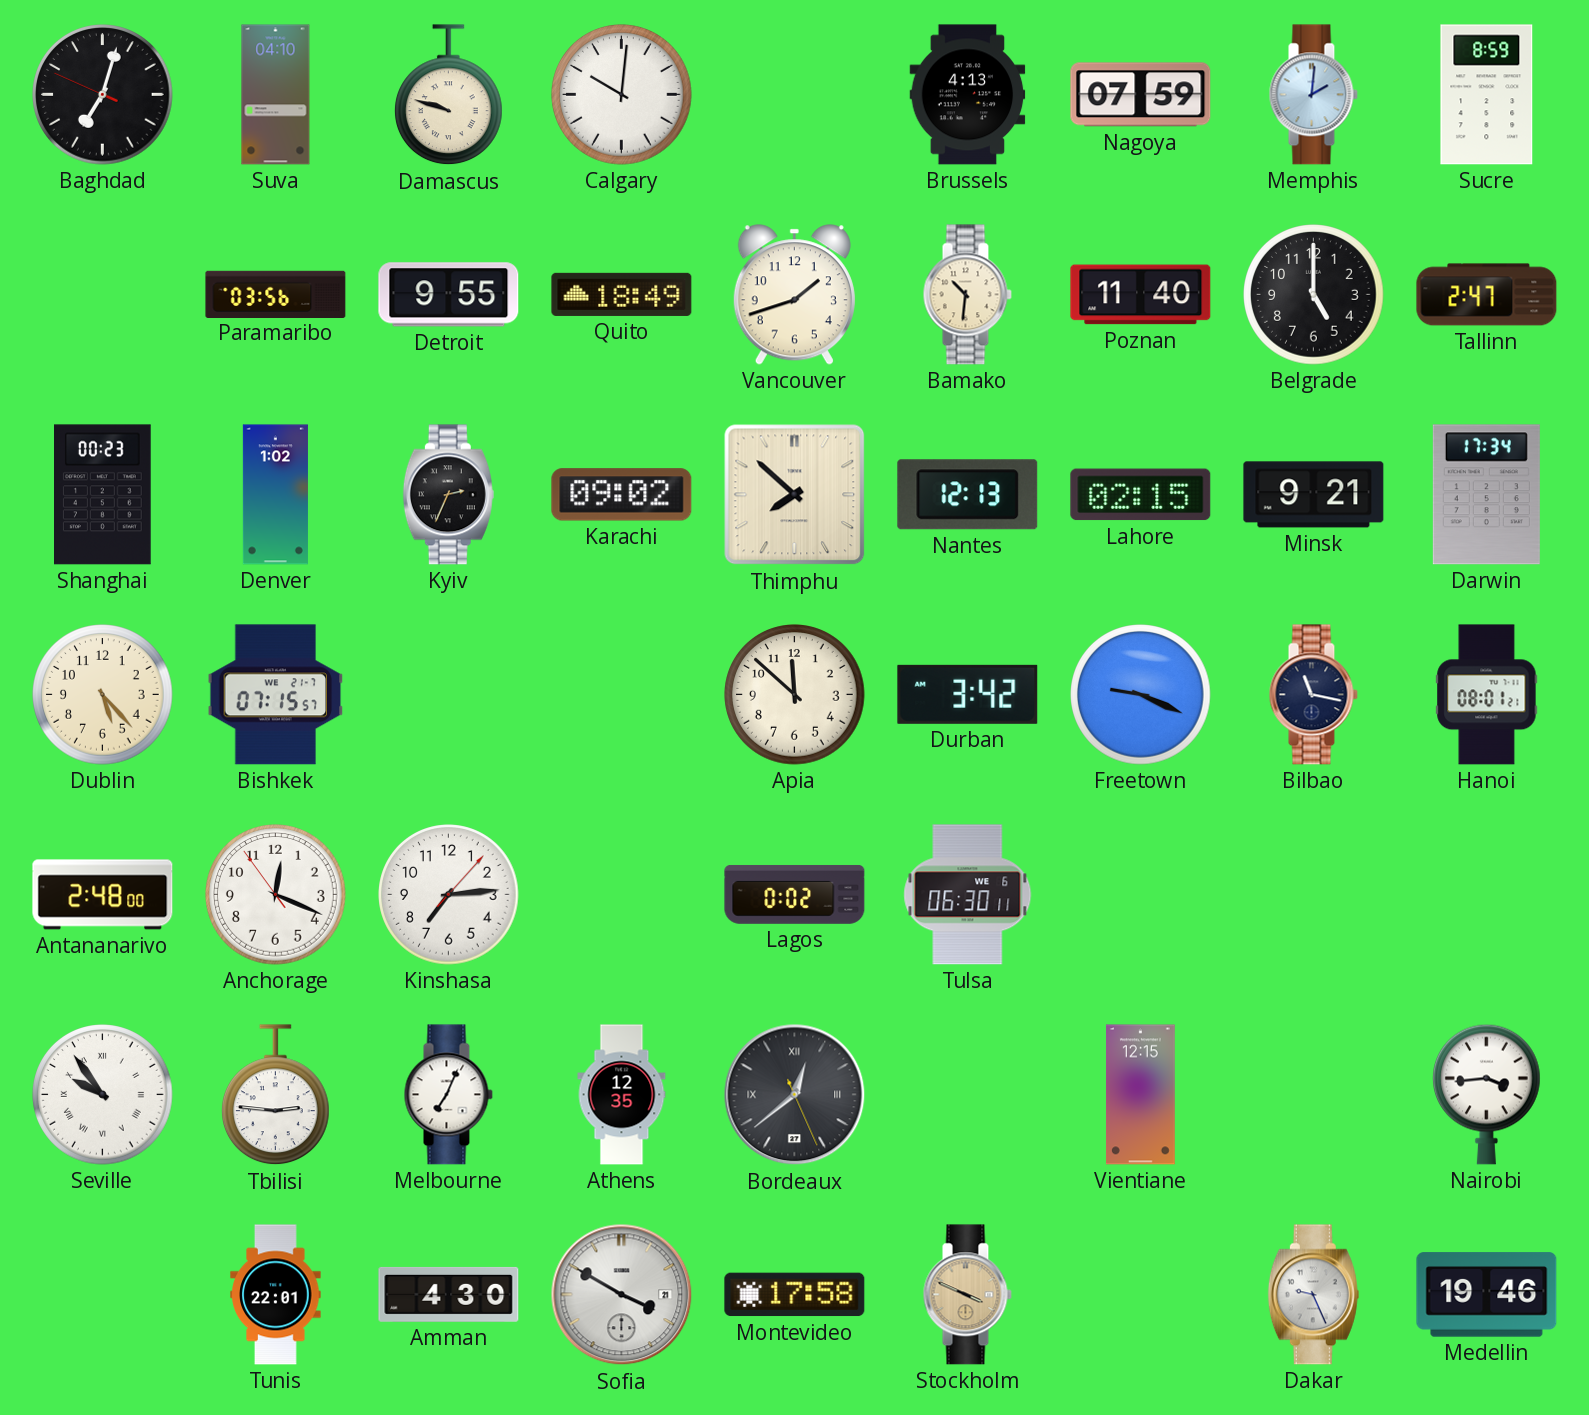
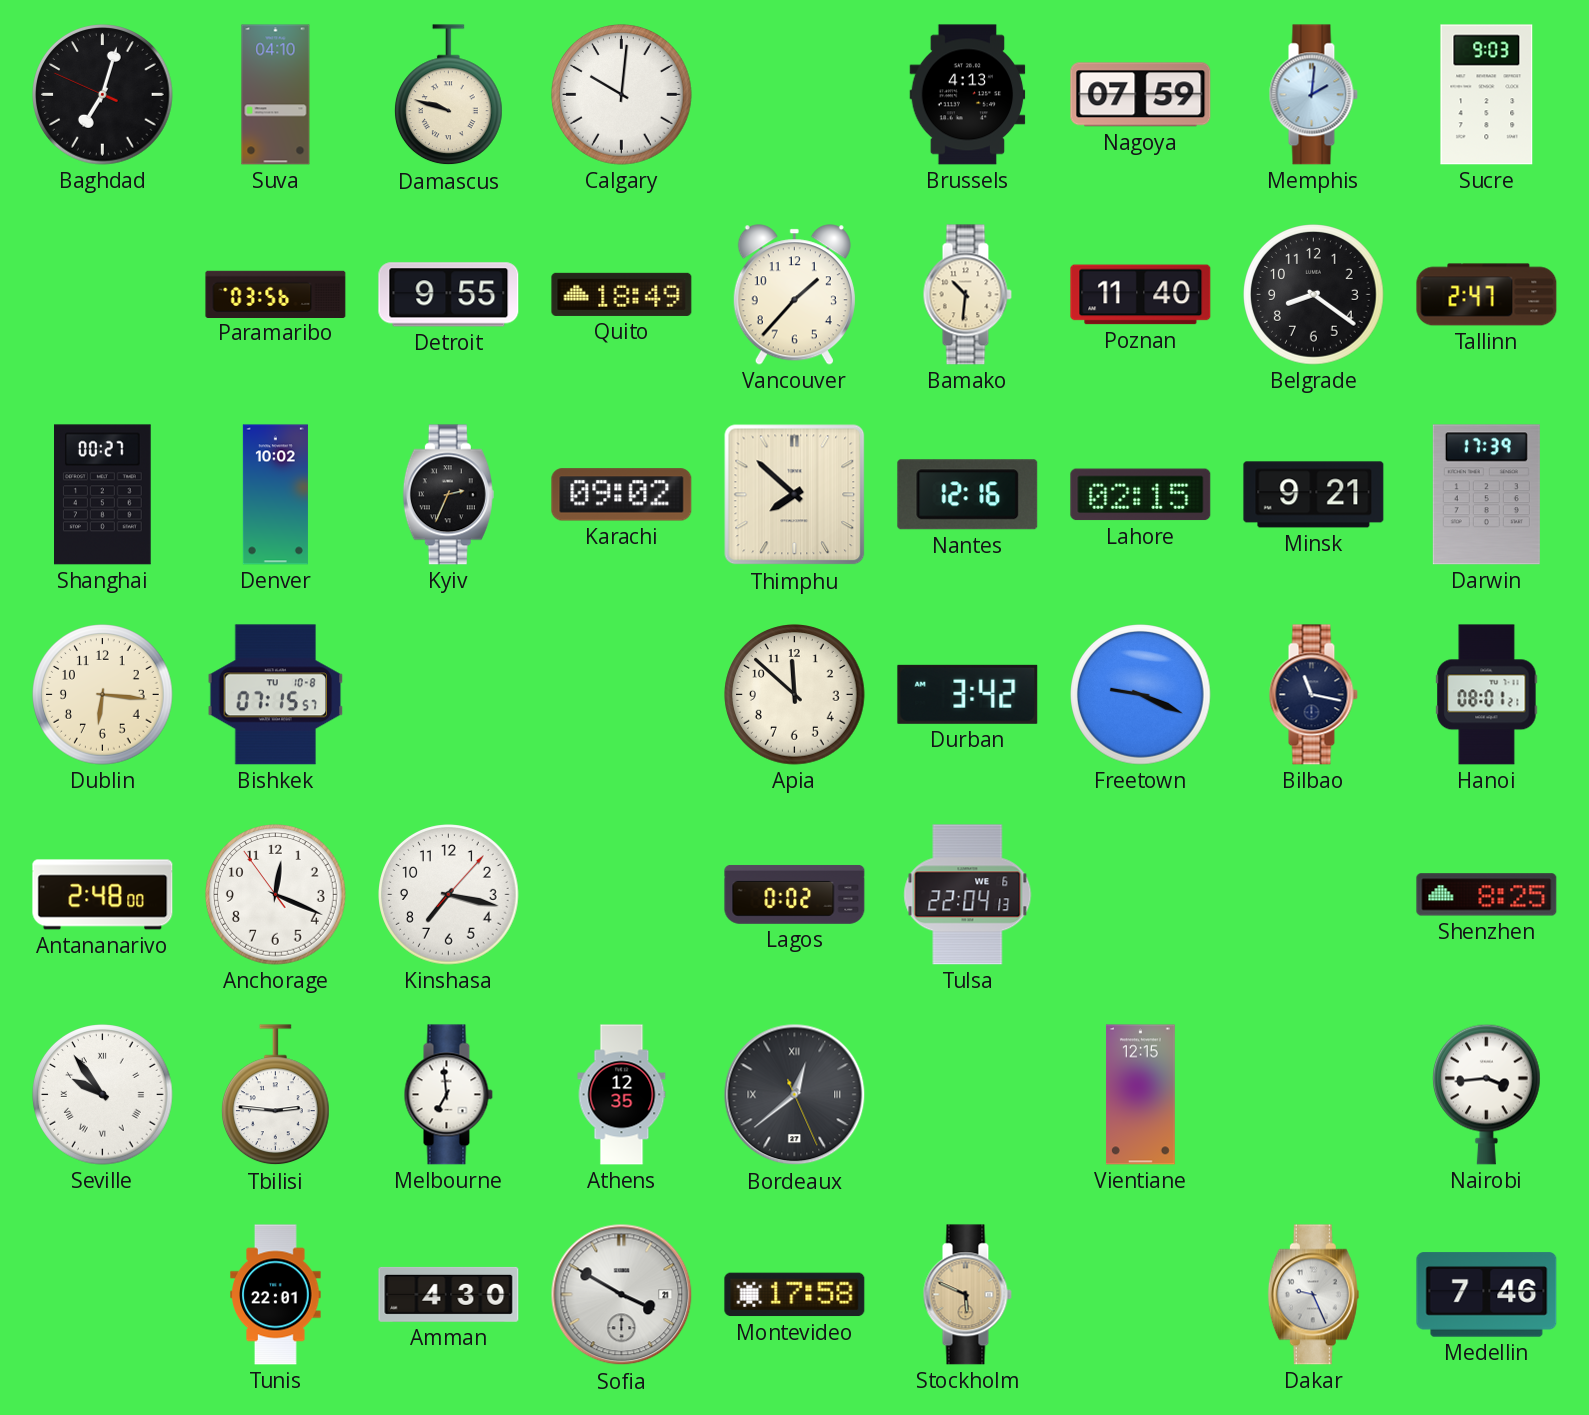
Sucre: 8:59 -> 9:03 (1487, 95)
Vancouver: 1:42 -> 1:37 (794, 295)
Belgrade: 5:00 -> 8:21 (1314, 295)
Shanghai: 00:23 -> 00:27 (103, 495)
Denver: 1:02 -> 10:02 (275, 495)
Nantes: 12:13 -> 12:16 (968, 495)
Darwin: 17:34 -> 17:39 (1486, 495)
Dublin: 5:23 -> 6:16 (103, 695)
Bishkek date: WE 21-7 -> TU 10-8 (276, 695)
Kinshasa: 7:14 -> 7:17 (449, 895)
Tulsa: 06:30 -> 22:04 (968, 895)
Shenzhen: none -> 8:25 (1487, 895)
Melbourne: 7:04 -> 6:59 (448, 1095)
Stockholm: 3:49 -> 5:49 (967, 1295)
Medellin: 19:46 -> 7:46 (1487, 1295)
